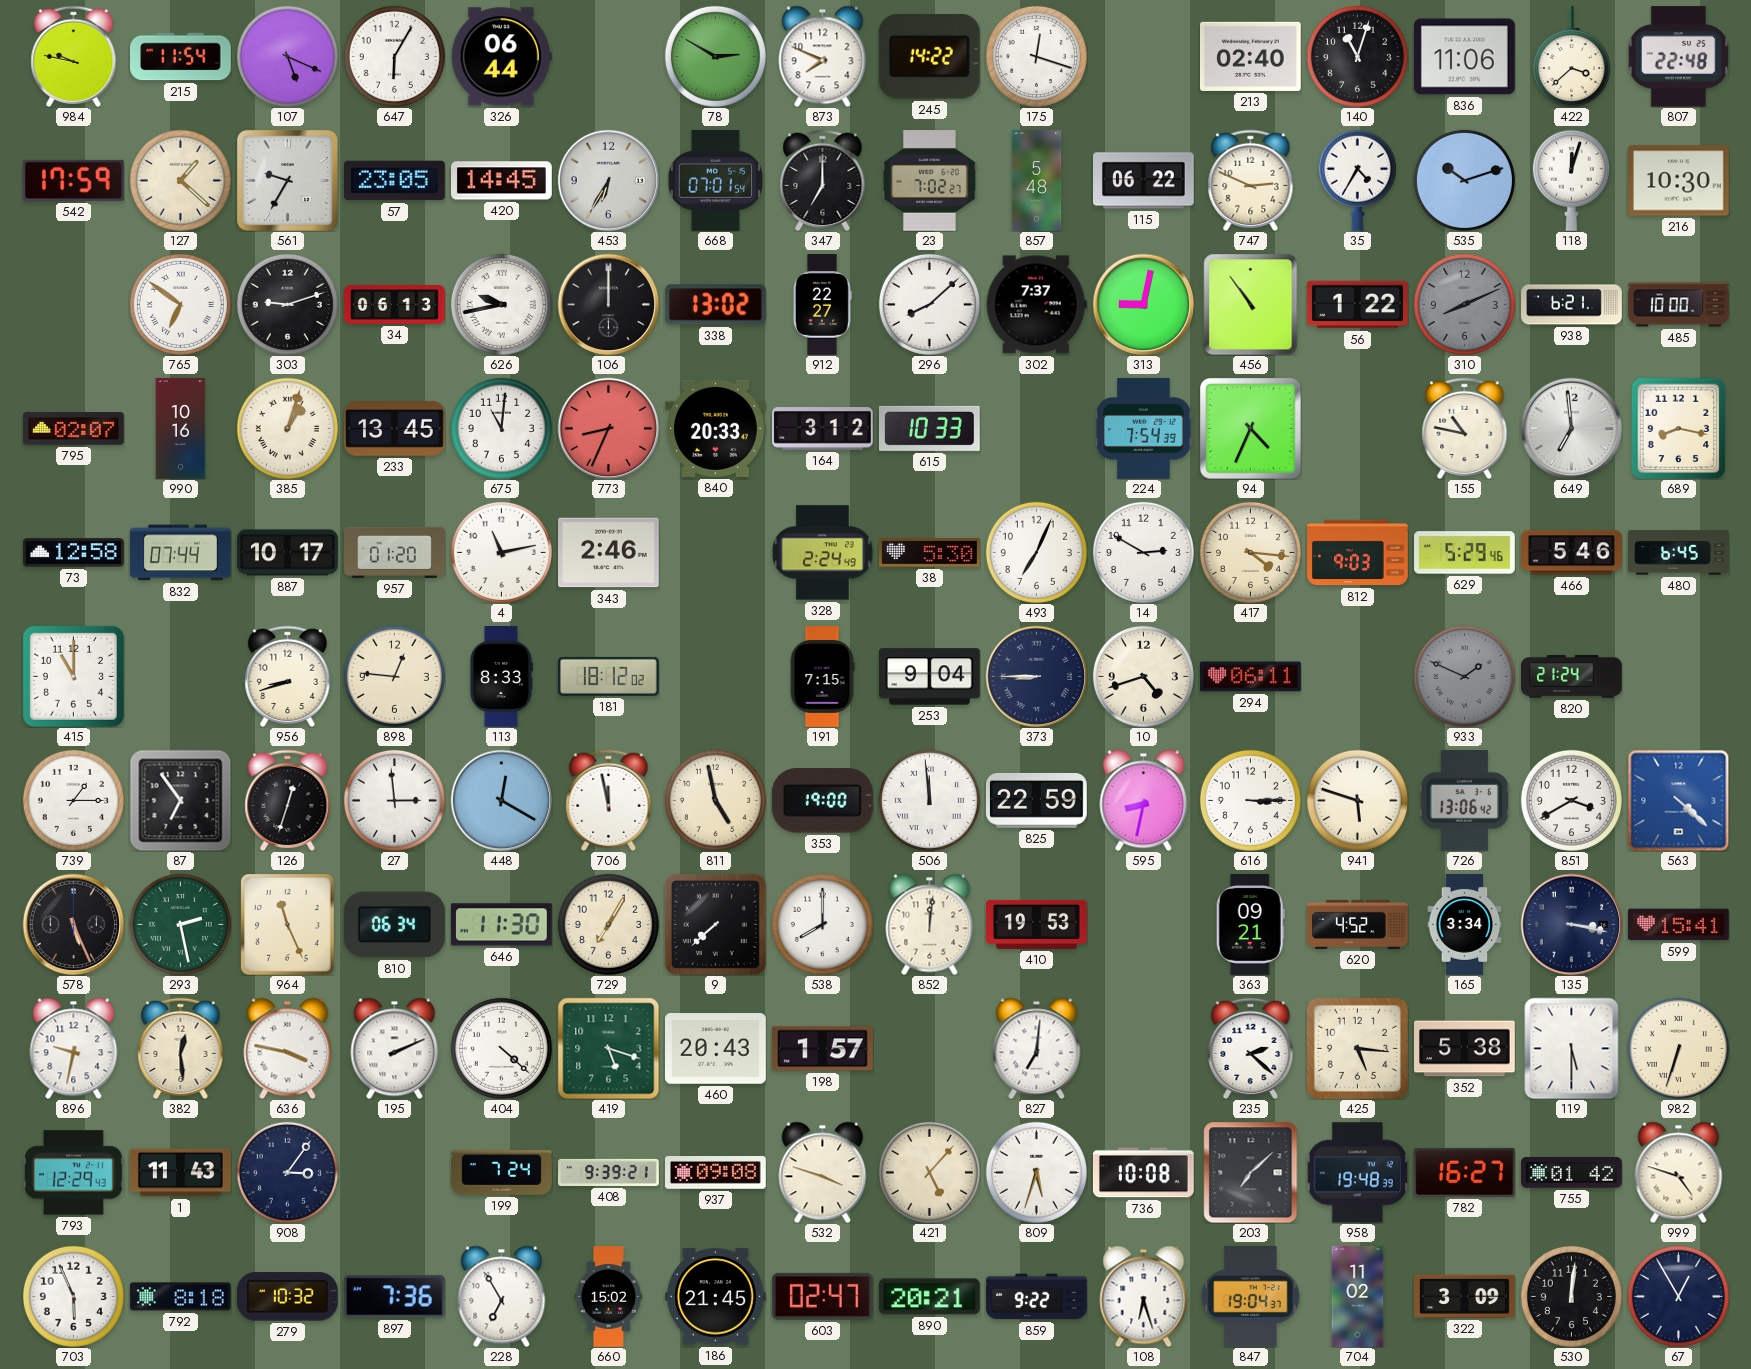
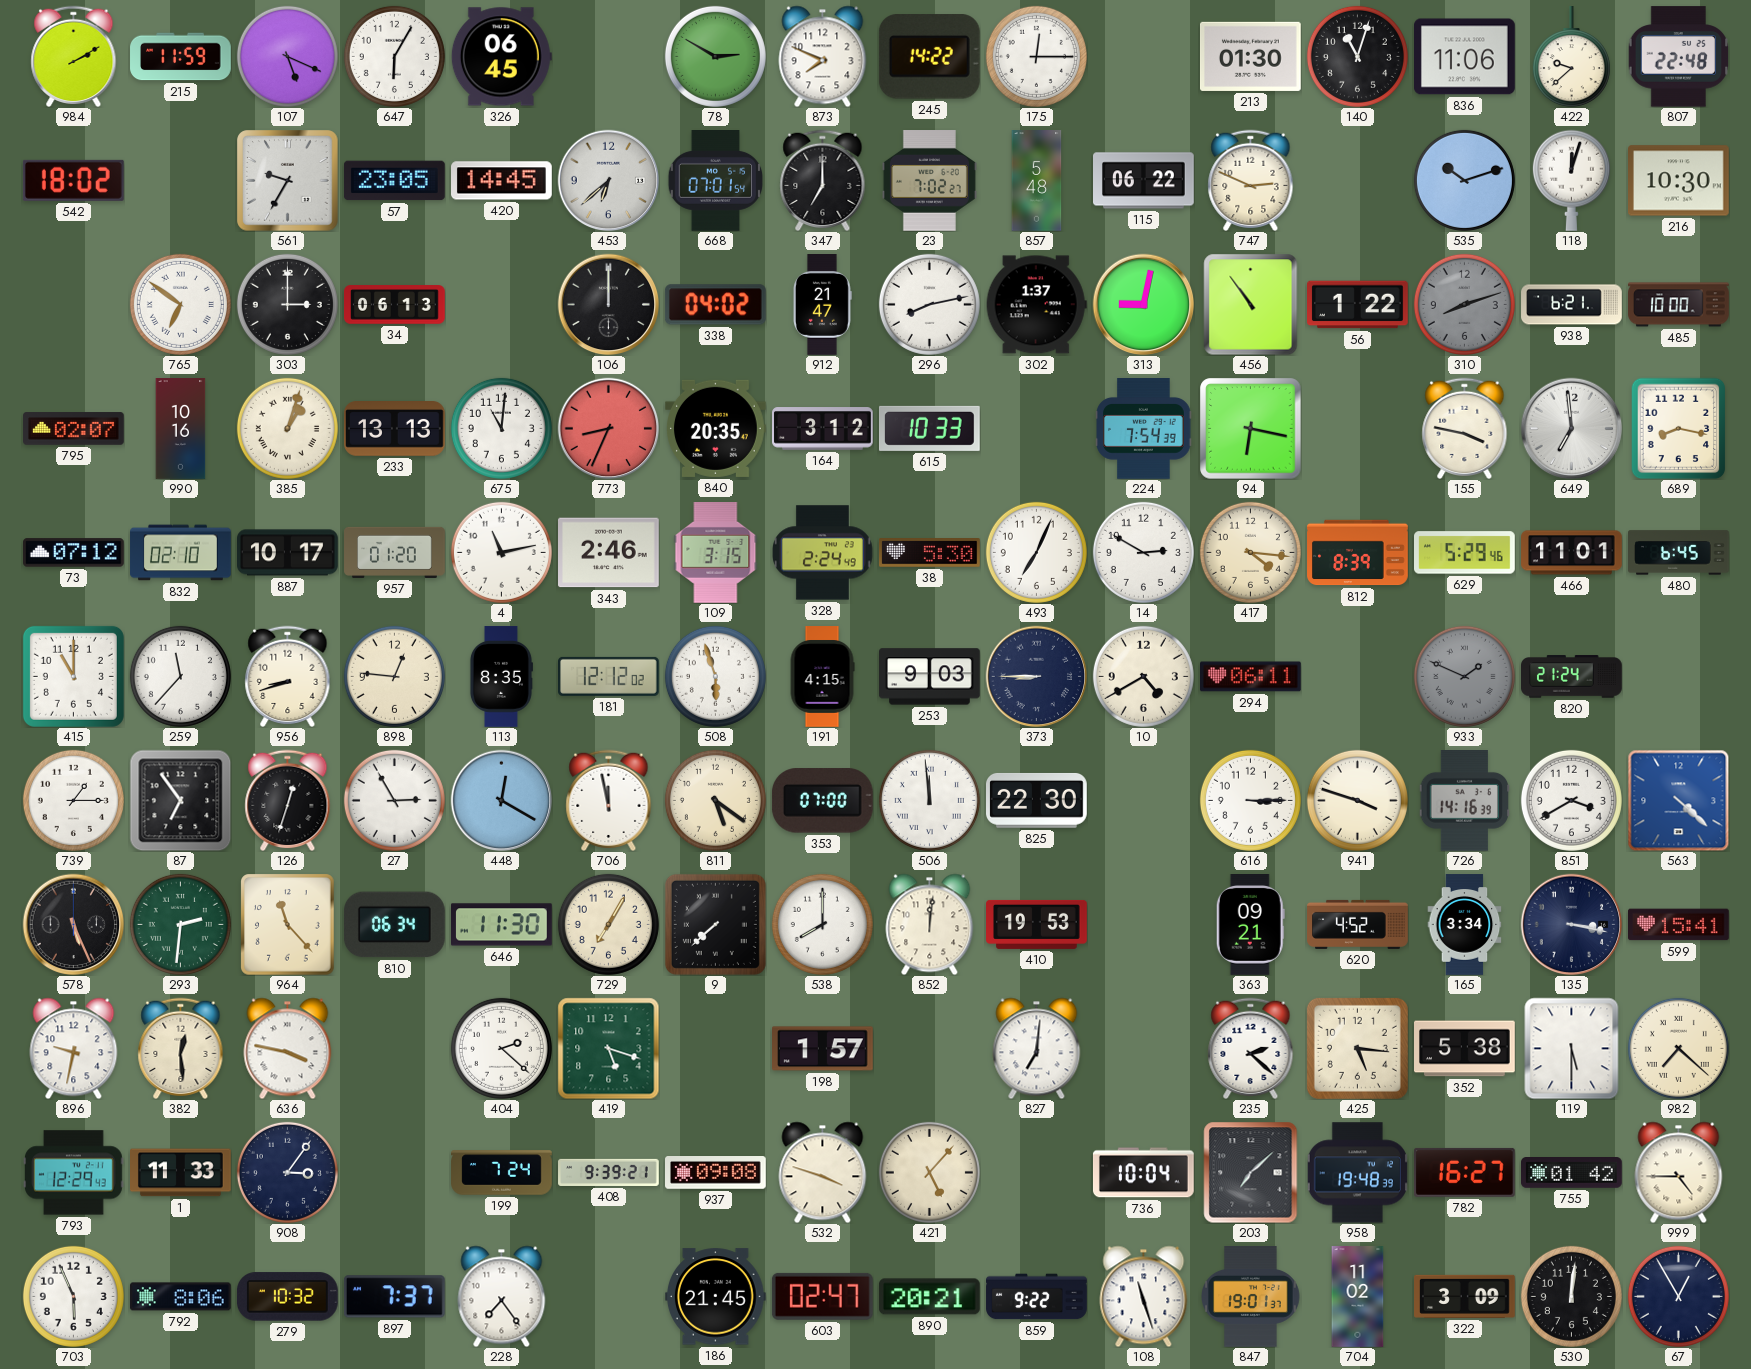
984: 9:47 -> 2:10 (74, 56)
215: 11:54 -> 11:59 (181, 57)
326: 06:44 -> 06:45 (501, 57)
175: 12:18 -> 12:15 (1036, 56)
213: 02:40 -> 01:30 (1251, 56)
422: 3:38 -> 9:38 (1571, 57)
542: 17:59 -> 18:02 (73, 180)
127: 1:22 -> none (180, 180)
453: 6:35 -> 6:38 (608, 180)
35: 4:35 -> none (1357, 180)
303: 9:12 -> 3:00 (287, 304)
626: 9:43 -> none (501, 304)
338: 13:02 -> 04:02 (715, 305)
912: 22:27 -> 21:47 (822, 305)
296: 8:08 -> 8:13 (929, 304)
302: 7:37 -> 1:37 (1036, 305)
310: 8:11 -> 8:12 (1464, 304)
233: 13:45 -> 13:13 (395, 429)
840: 20:33 -> 20:35 (716, 428)
94: 4:34 -> 6:17 (1250, 428)
155: 10:47 -> 3:47 (1465, 428)
73: 12:58 -> 07:12 (74, 553)
832: 07:44 -> 02:10 (181, 553)
109: none -> 3:15 (716, 553)
812: 9:03 -> 8:39 (1358, 553)
466: 5:46 -> 11:01 (1572, 553)
259: none -> 11:37 (180, 676)
113: 8:33 -> 8:35 (501, 677)
181: 18:12 -> 12:12 (609, 676)
508: none -> 5:57 (715, 676)
191: 7:15 -> 4:15 (822, 677)
253: 9:04 -> 9:03 (930, 677)
10: 4:42 -> 4:40 (1143, 676)
27: 2:59 -> 2:55 (394, 800)
811: 4:58 -> 5:21 (715, 800)
353: 19:00 -> 07:00 (822, 801)
825: 22:59 -> 22:30 (1037, 801)
595: 8:32 -> none (1144, 800)
941: 5:48 -> 3:48 (1357, 800)
726: 13:06 -> 14:16 (1464, 801)
293: 2:28 -> 2:31 (180, 924)
964: 11:26 -> 11:23 (288, 924)
195: 2:11 -> none (395, 1048)
404: 4:22 -> 2:22 (501, 1048)
460: 20:43 -> none (716, 1049)
982: 6:33 -> 7:22 (1678, 1048)
1: 11:43 -> 11:33 (181, 1173)
809: 5:33 -> none (1036, 1172)
736: 10:08 -> 10:04 (1143, 1173)
999: 4:48 -> 4:45 (1679, 1172)
792: 8:18 -> 8:06 (181, 1297)
897: 7:36 -> 7:37 (394, 1297)
228: 6:55 -> 7:24 (502, 1296)
660: 15:02 -> none (609, 1297)
108: 6:27 -> 11:27 (1144, 1296)
847: 19:04 -> 19:01 (1251, 1297)
